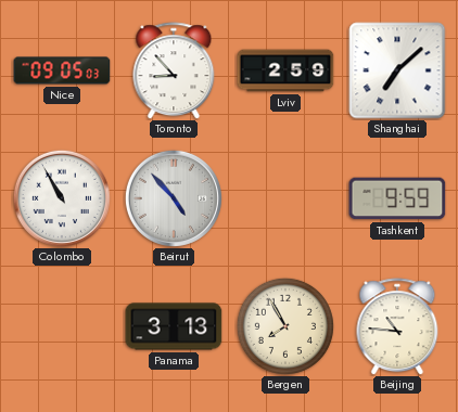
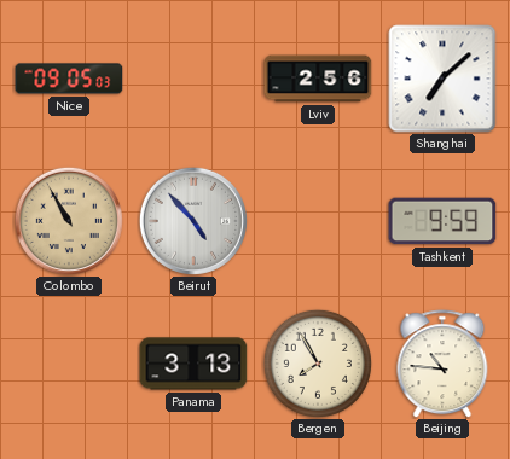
Toronto: 8:53 -> none (174, 70)
Lviv: 2:59 -> 2:56 (318, 79)
Colombo dial: white -> champagne (69, 221)
